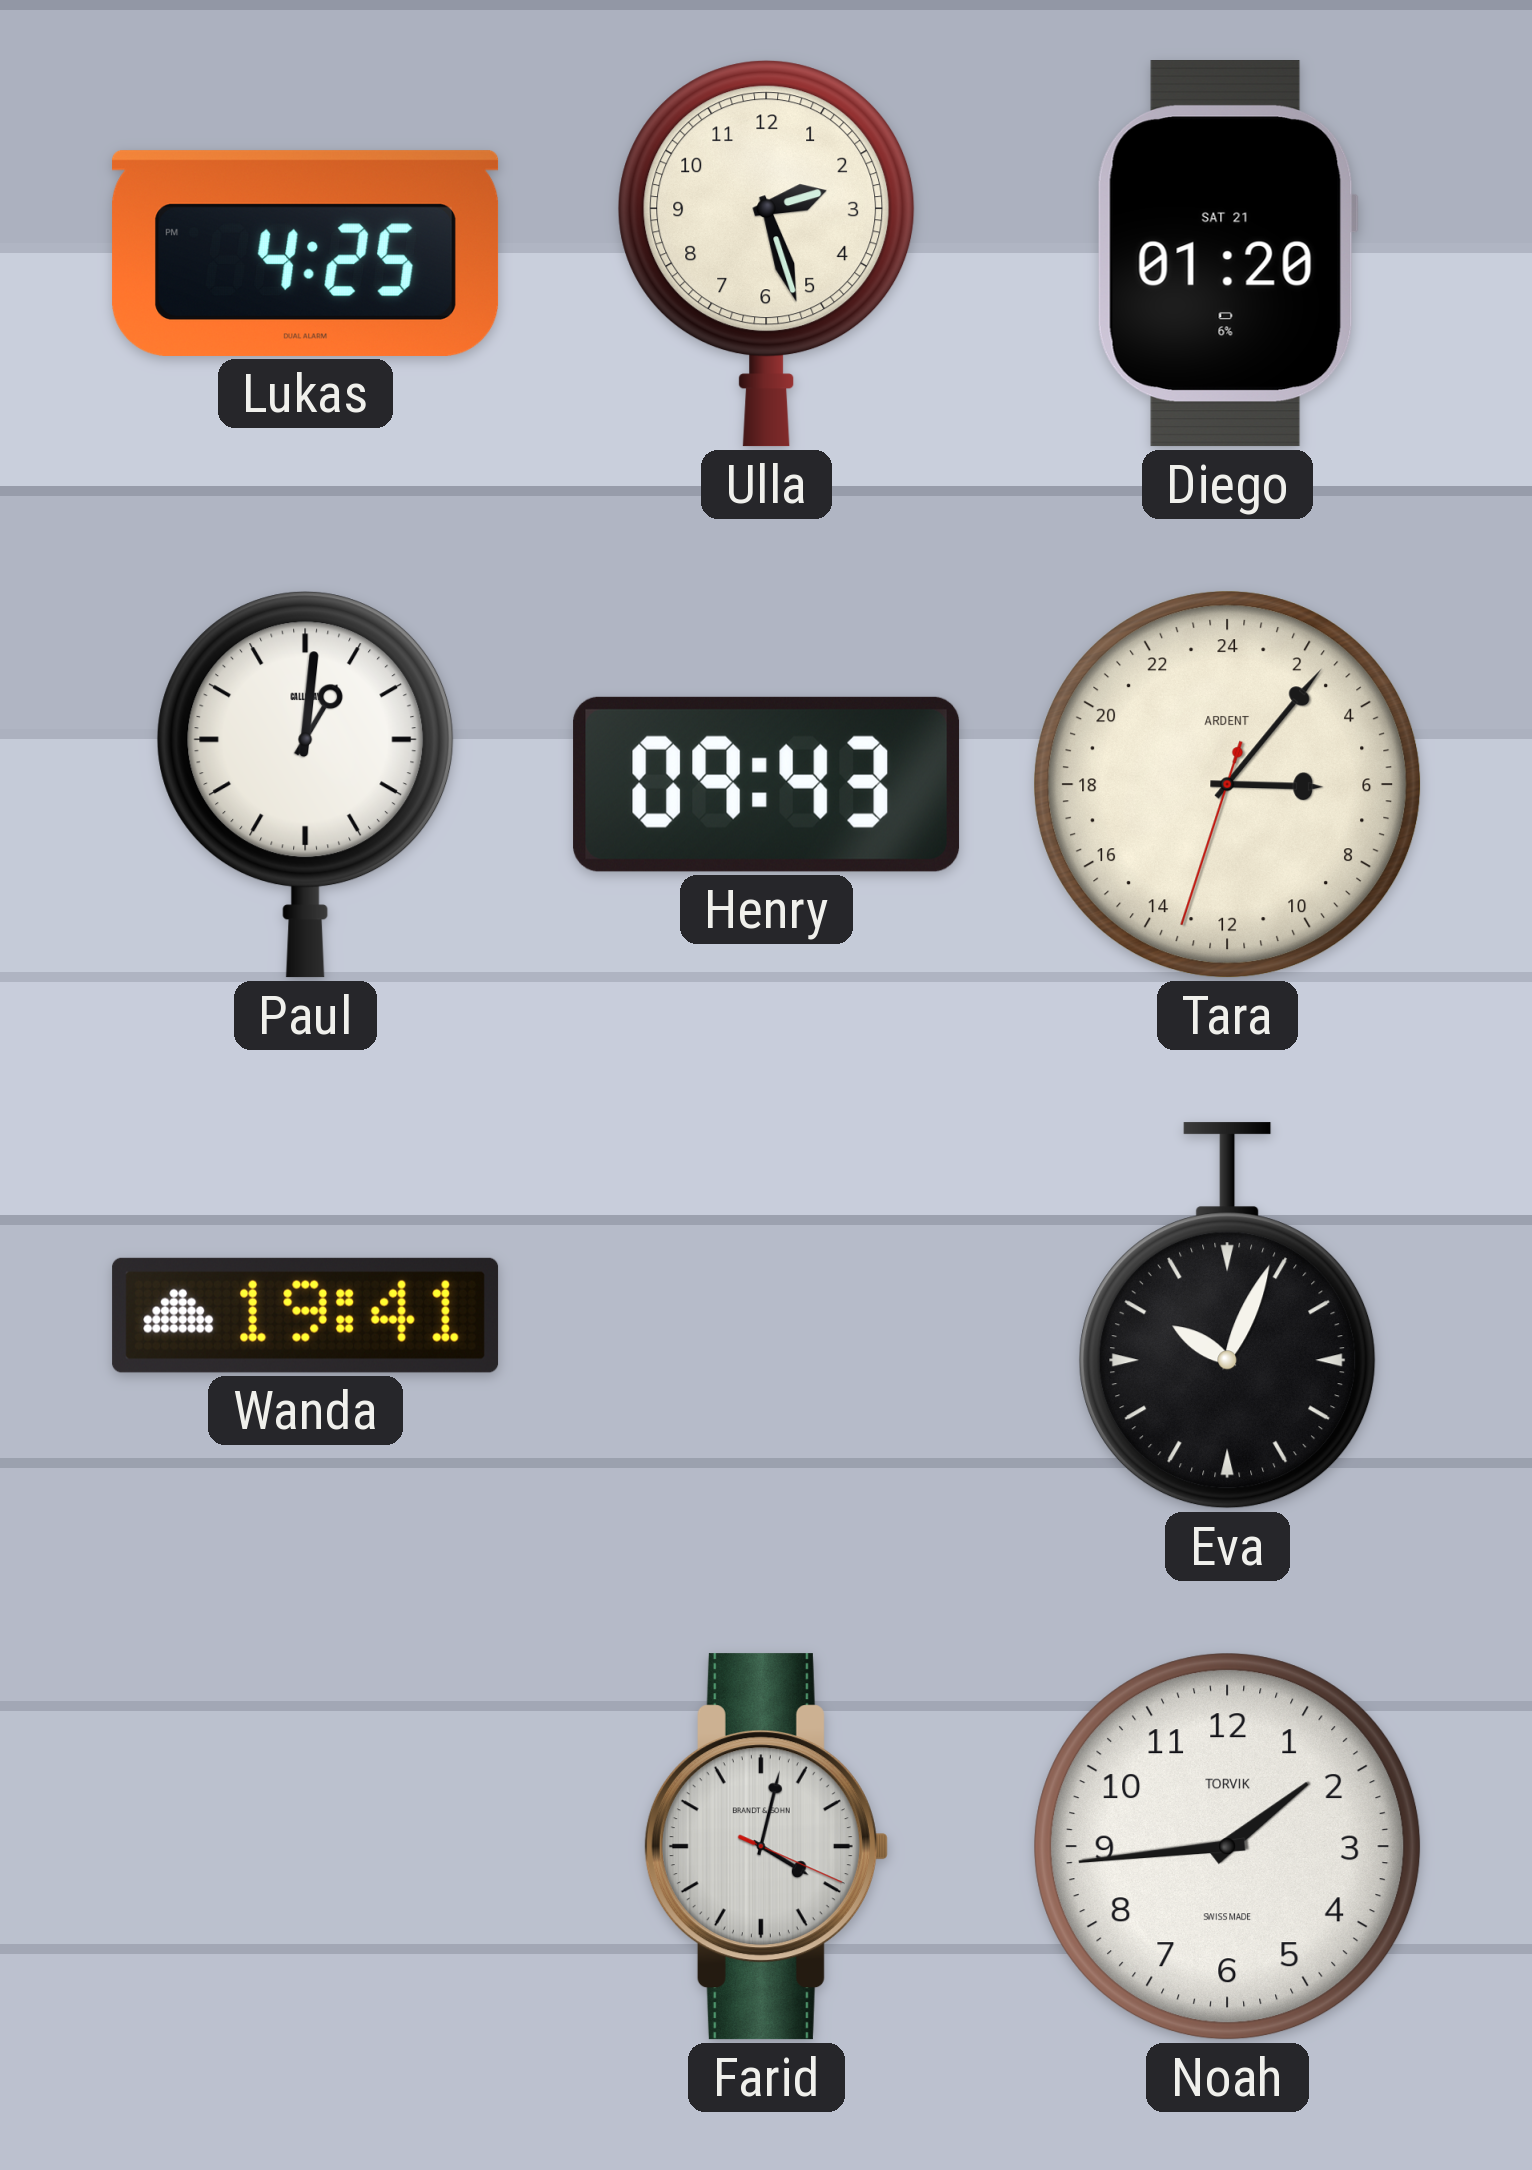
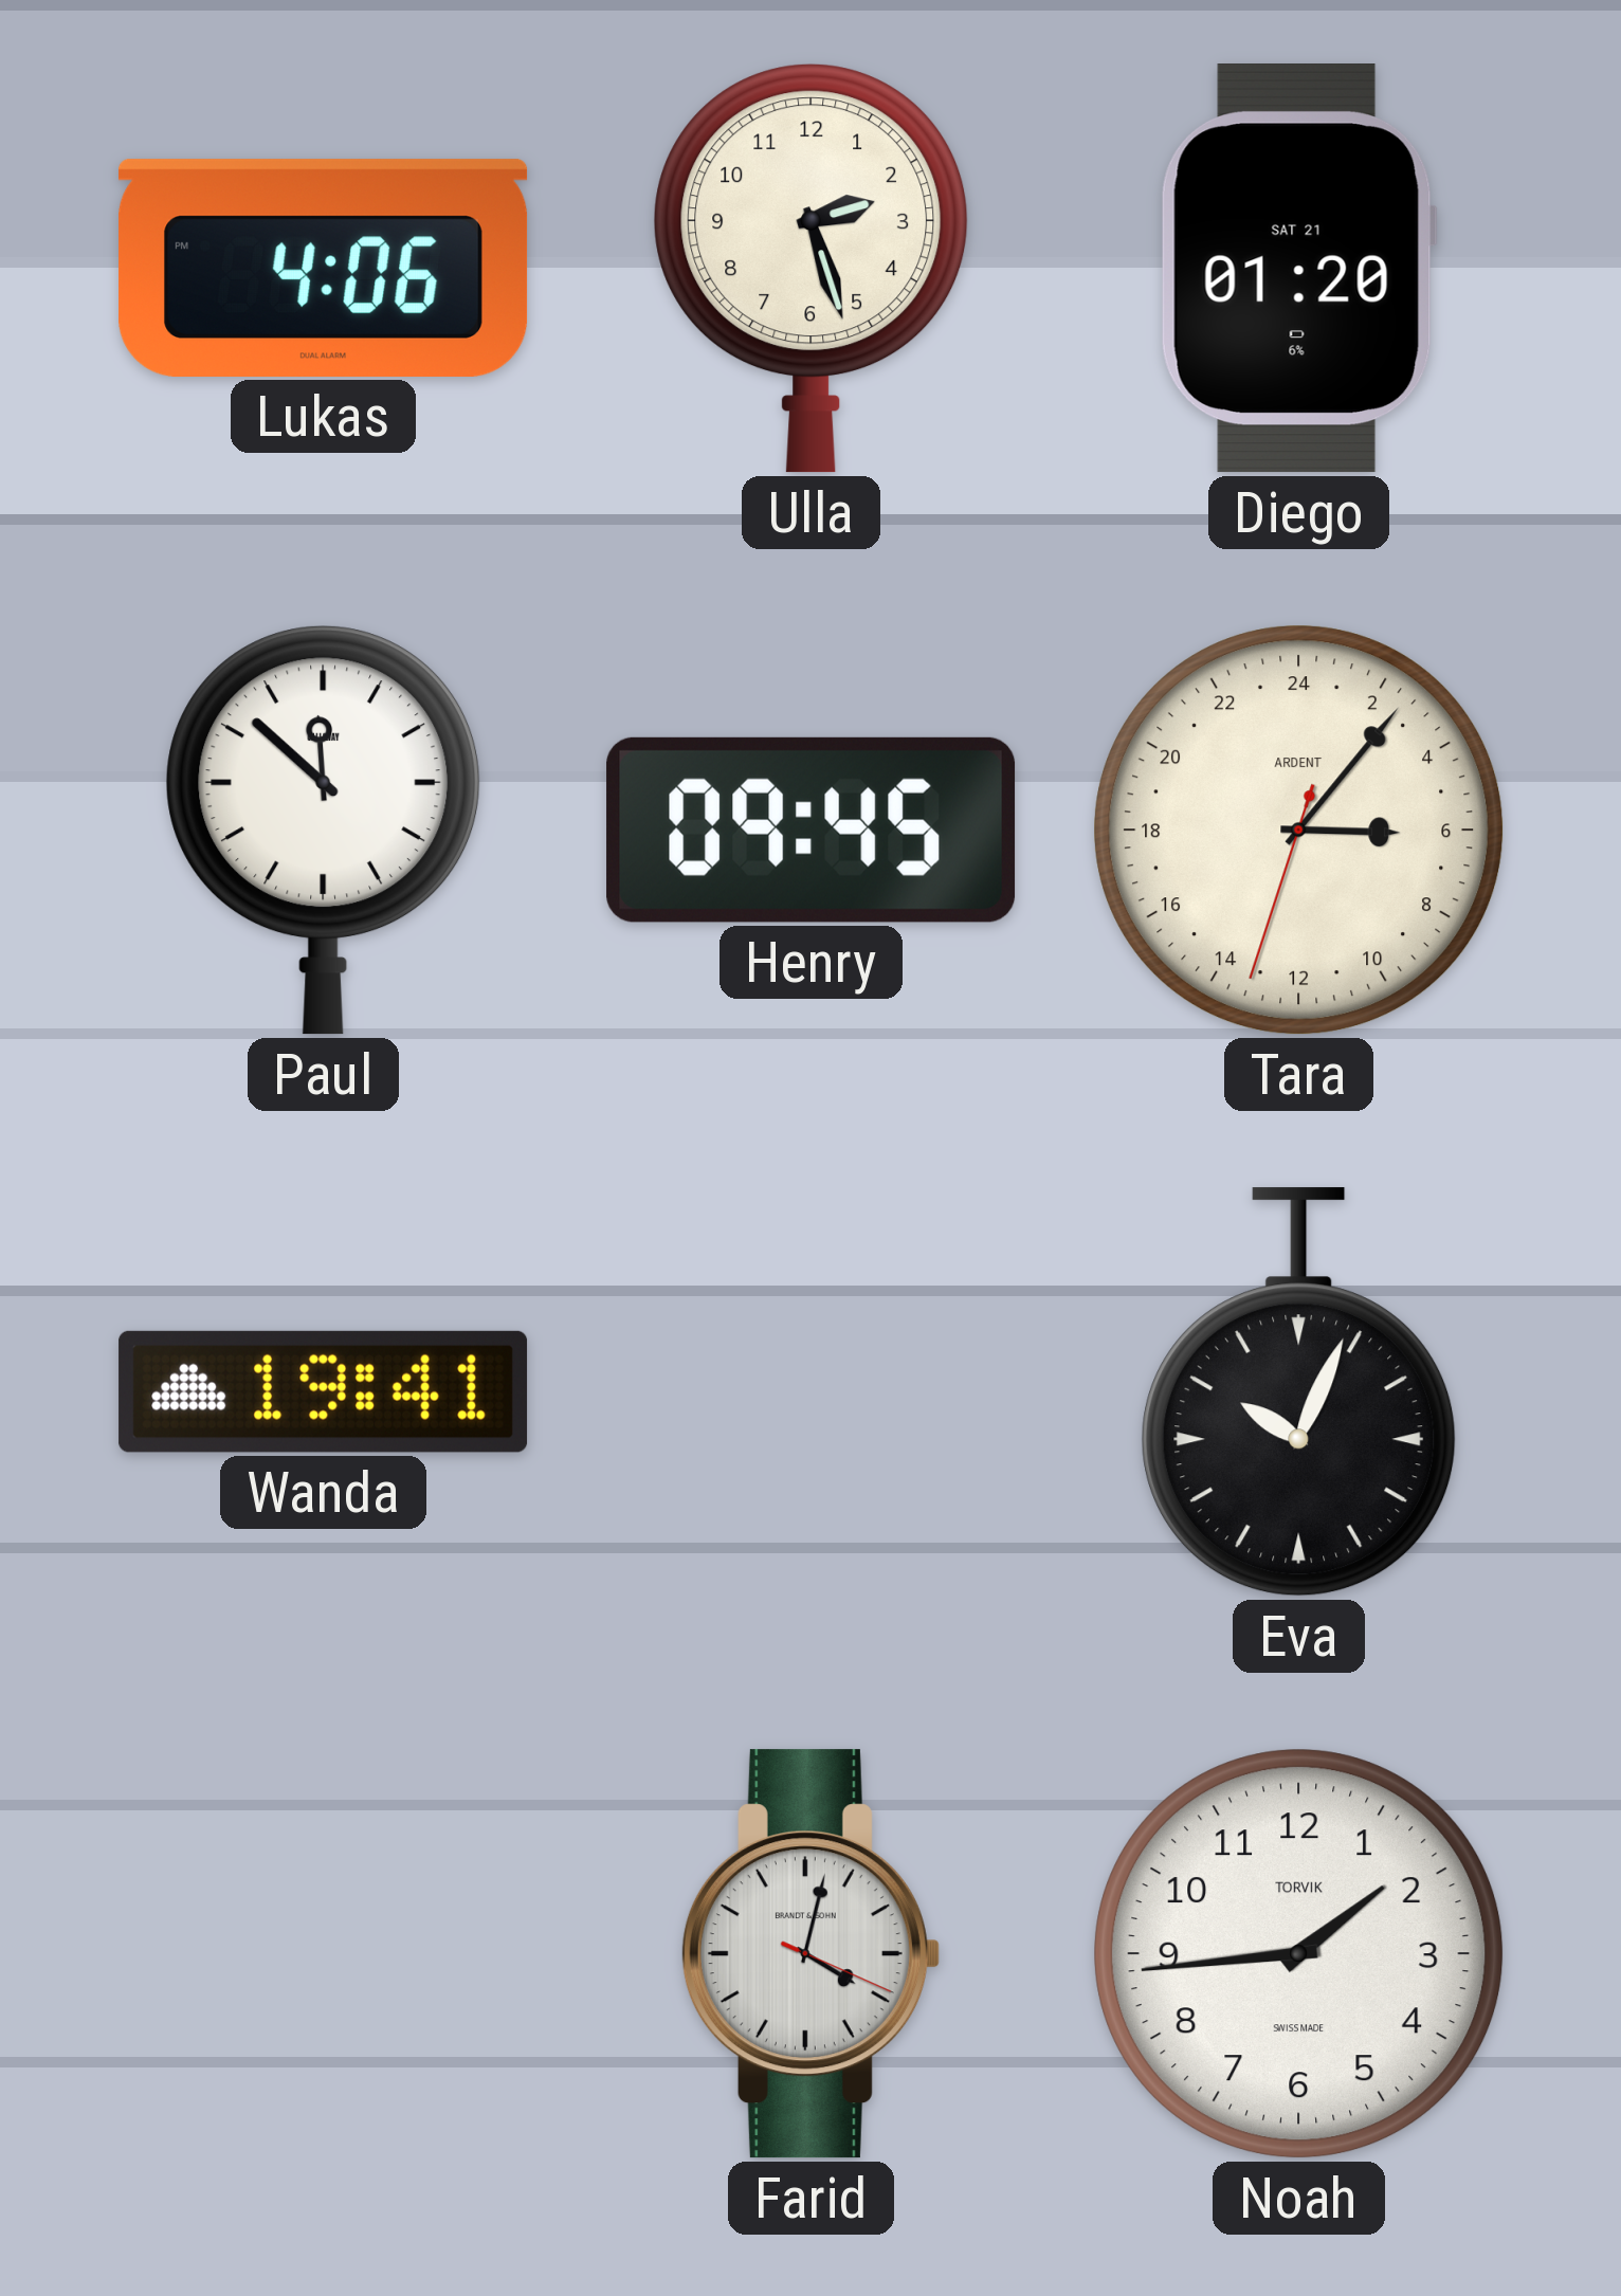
Lukas: 4:25 -> 4:06 (324, 268)
Paul: 1:01 -> 11:52 (324, 831)
Henry: 09:43 -> 09:45 (812, 830)
